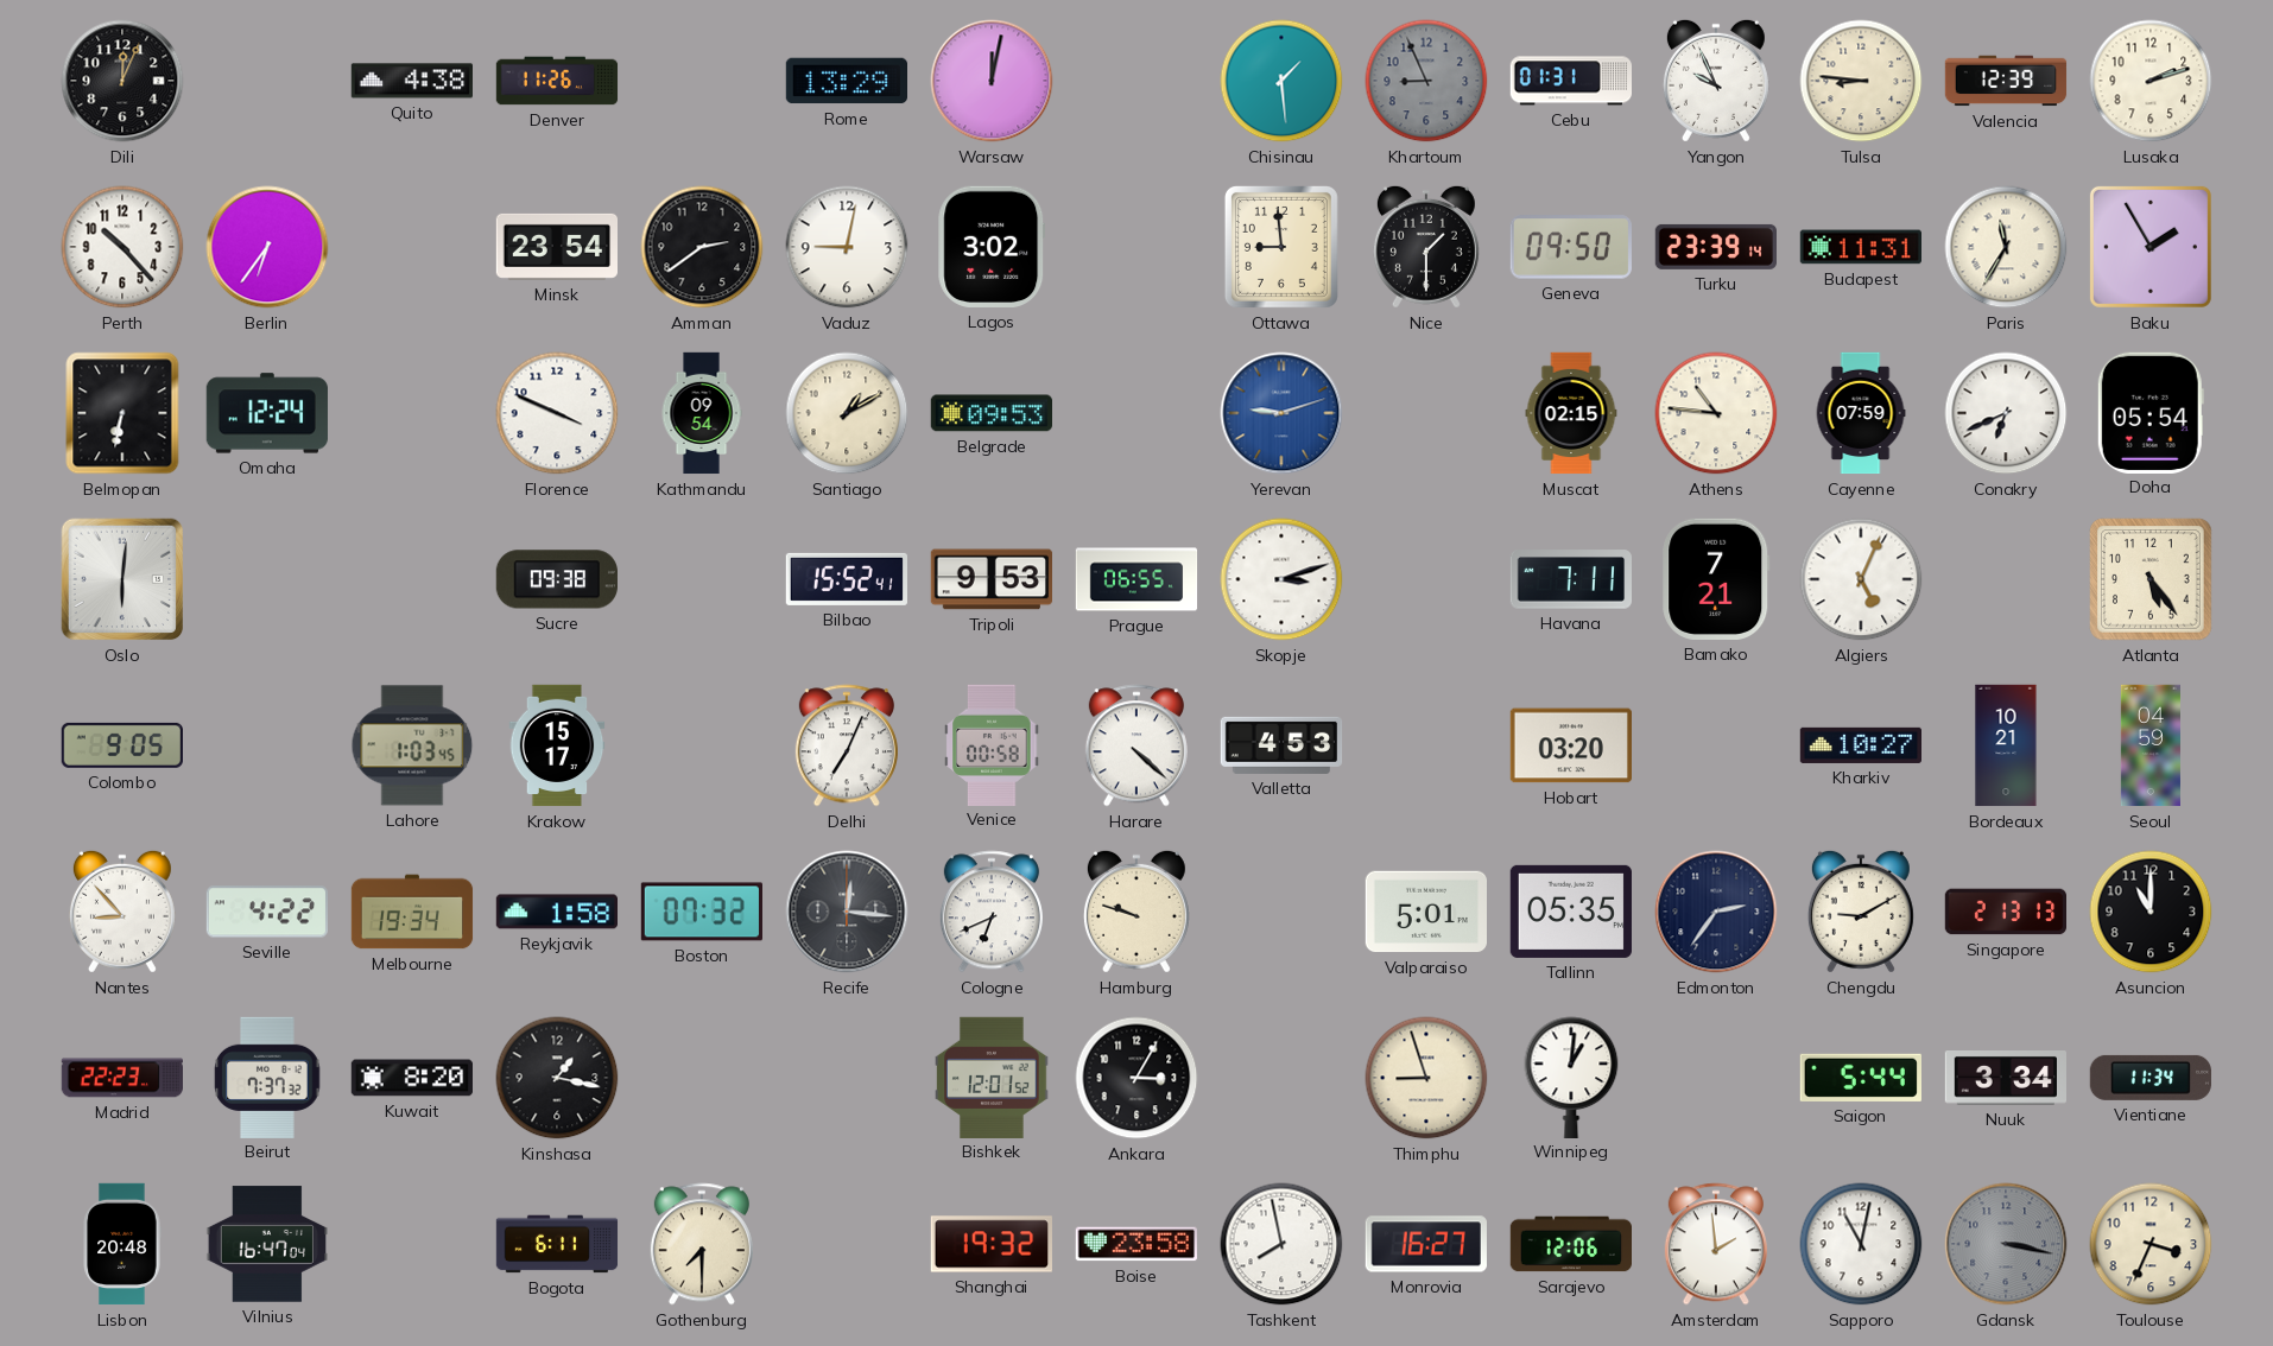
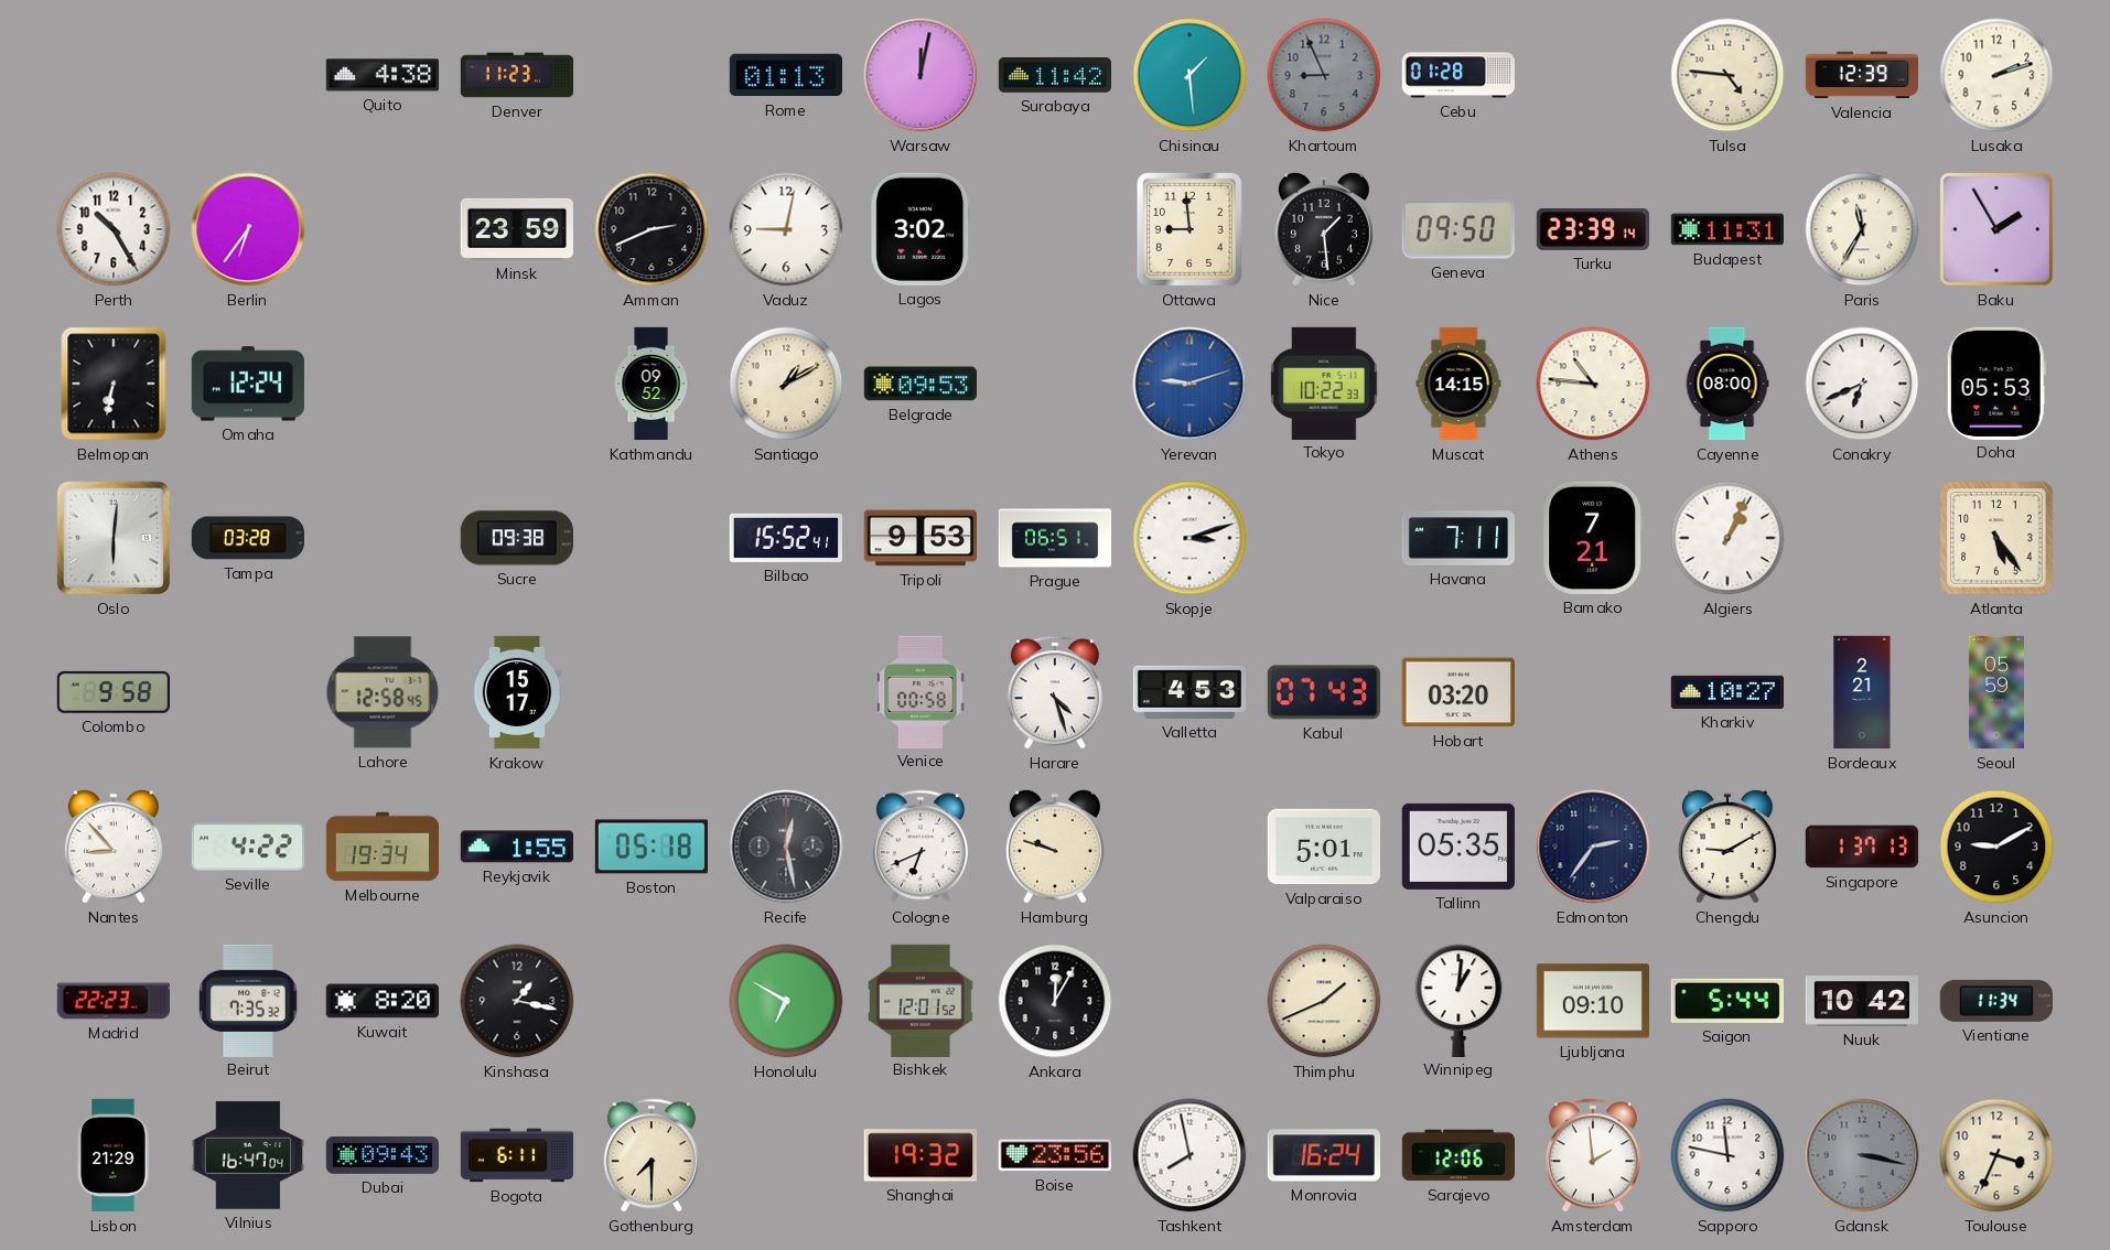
Dili: 12:04 -> none (122, 81)
Denver: 11:26 -> 11:23 (517, 75)
Rome: 13:29 -> 01:13 (785, 75)
Surabaya: none -> 11:42 (1055, 75)
Cebu: 01:31 -> 01:28 (1457, 75)
Yangon: 9:56 -> none (1716, 81)
Tulsa: 8:46 -> 4:46 (1727, 75)
Perth: 10:23 -> 10:25 (114, 229)
Minsk: 23:54 -> 23:59 (517, 229)
Amman: 2:39 -> 2:41 (652, 229)
Nice: 1:30 -> 1:29 (1324, 229)
Florence: 3:49 -> none (557, 413)
Kathmandu: 09:54 -> 09:52 (652, 384)
Tokyo: none -> 10:22 (1324, 382)
Muscat: 02:15 -> 14:15 (1458, 384)
Cayenne: 07:59 -> 08:00 (1727, 384)
Doha: 05:54 -> 05:53 (1996, 382)
Tampa: none -> 03:28 (248, 538)
Prague: 06:55 -> 06:51 (1055, 538)
Algiers: 5:04 -> 1:04 (1727, 538)
Colombo: 9:05 -> 9:58 (114, 692)
Lahore: 1:03 -> 12:58 (383, 692)
Delhi: 7:04 -> none (847, 745)
Harare: 4:22 -> 4:27 (1055, 692)
Kabul: none -> 07:43 (1324, 692)
Bordeaux: 10:21 -> 2:21 (1862, 692)
Seoul: 04:59 -> 05:59 (1996, 692)
Reykjavik: 1:58 -> 1:55 (516, 847)
Boston: 07:32 -> 05:18 (650, 847)
Recife: 12:16 -> 12:28 (786, 847)
Singapore: 2:13 -> 1:37 (1861, 847)
Asuncion: 11:00 -> 9:10 (1996, 847)
Beirut: 7:37 -> 7:35 (248, 1000)
Honolulu: none -> 6:50 (786, 1001)
Ankara: 3:05 -> 12:05 (1055, 1001)
Thimphu: 8:57 -> 1:41 (1324, 1001)
Ljubljana: none -> 09:10 (1592, 1001)
Nuuk: 3:34 -> 10:42 (1861, 1002)
Lisbon: 20:48 -> 21:29 (114, 1155)
Dubai: none -> 09:43 (381, 1155)
Boise: 23:58 -> 23:56 (1055, 1155)
Monrovia: 16:27 -> 16:24 (1324, 1155)
Sapporo: 11:02 -> 11:47 (1727, 1155)
